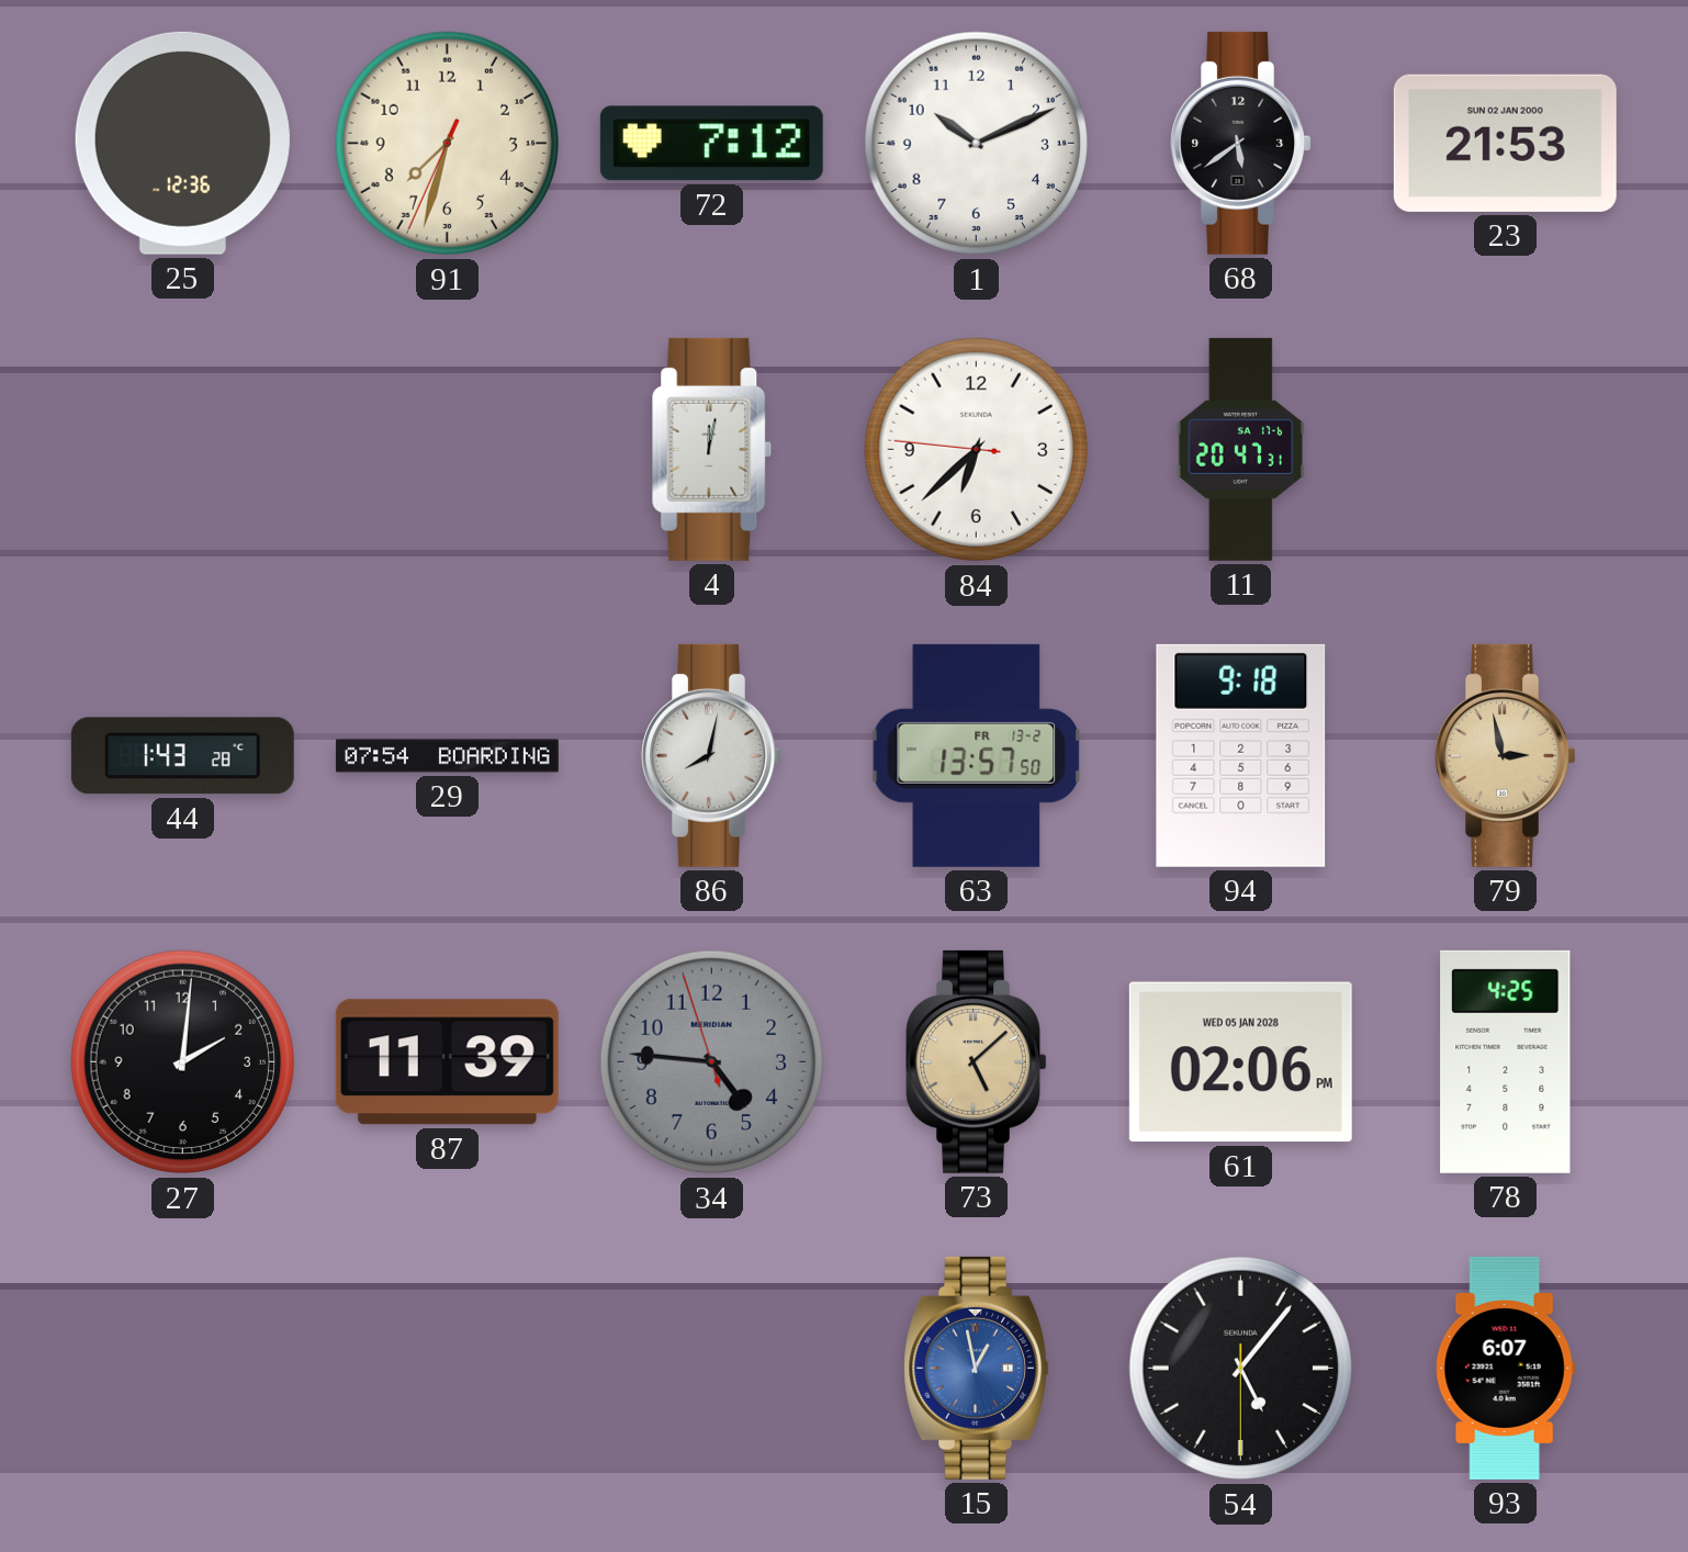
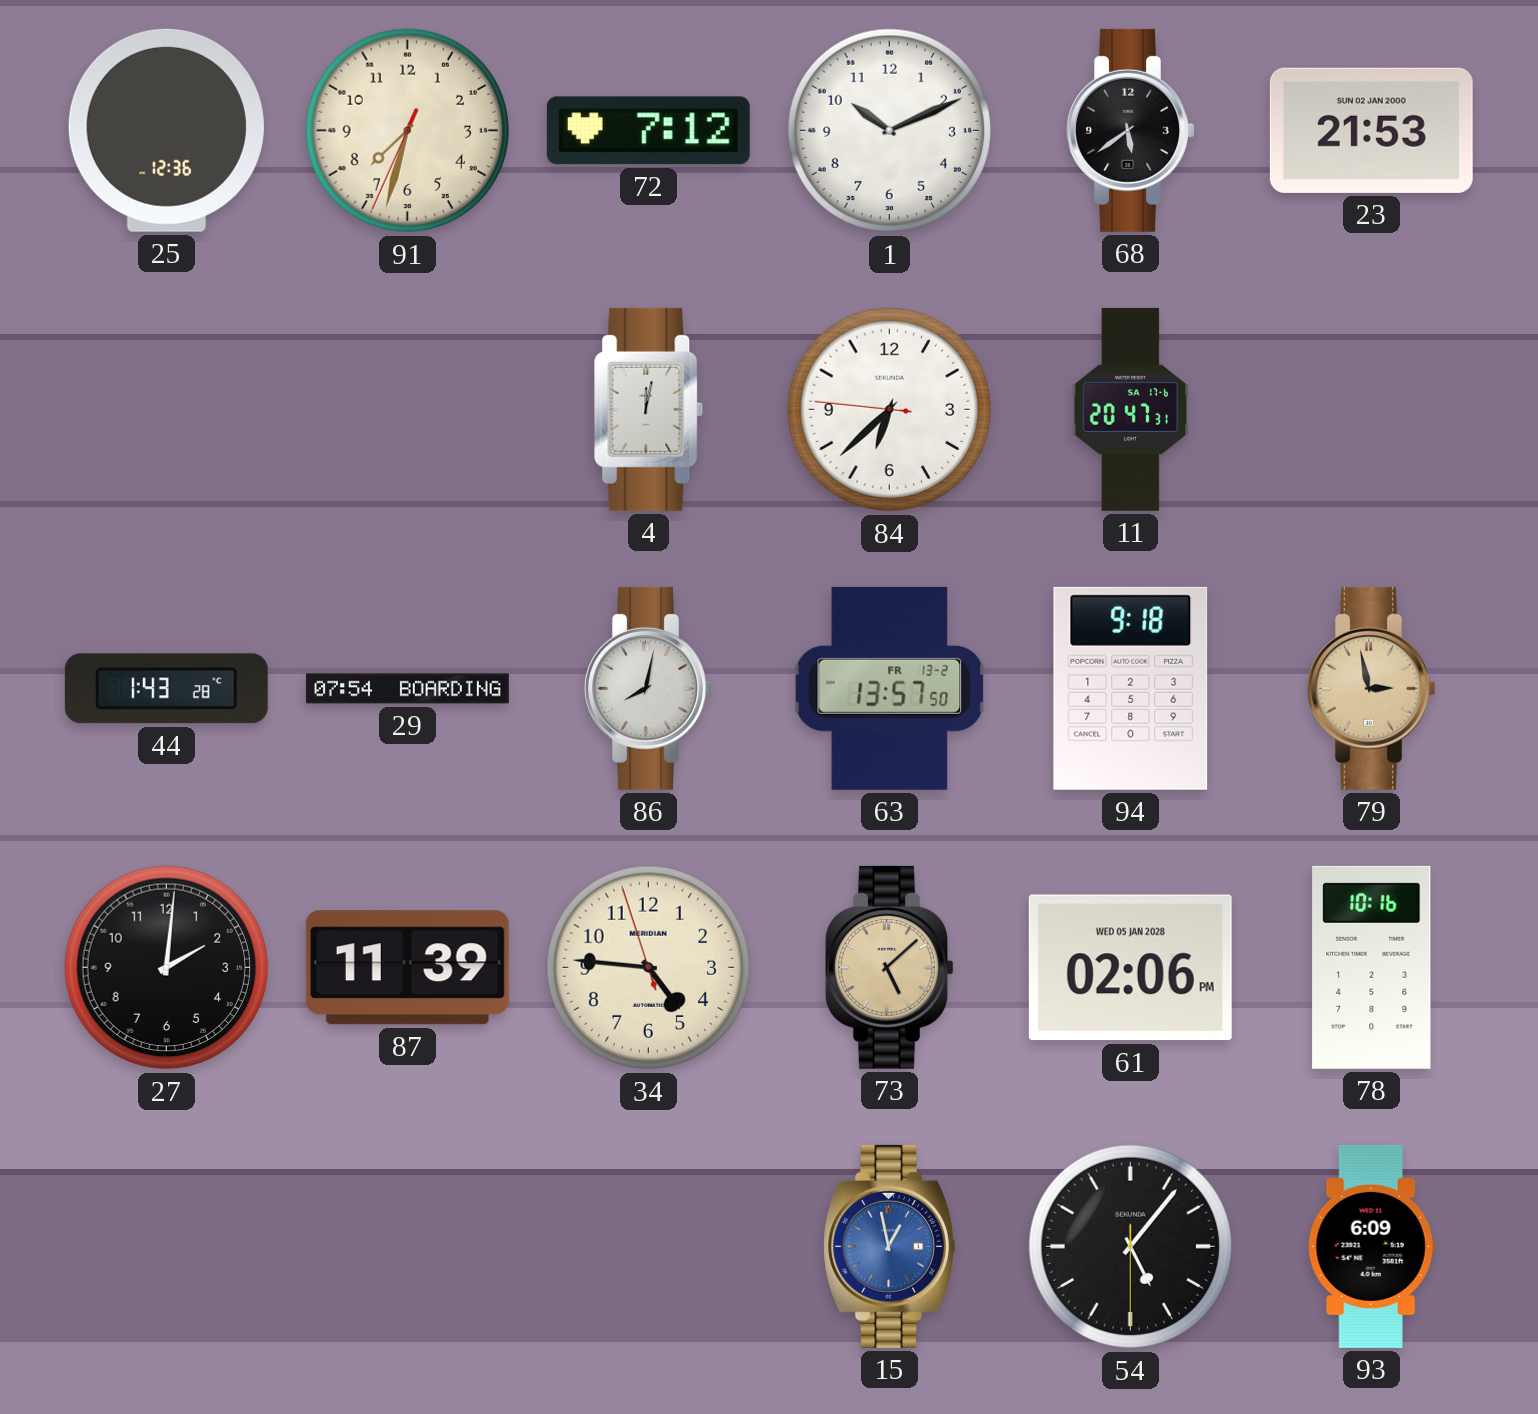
34 dial: grey -> cream (649, 968)
78: 4:25 -> 10:16 (1372, 967)
93: 6:07 -> 6:09 (1371, 1246)
